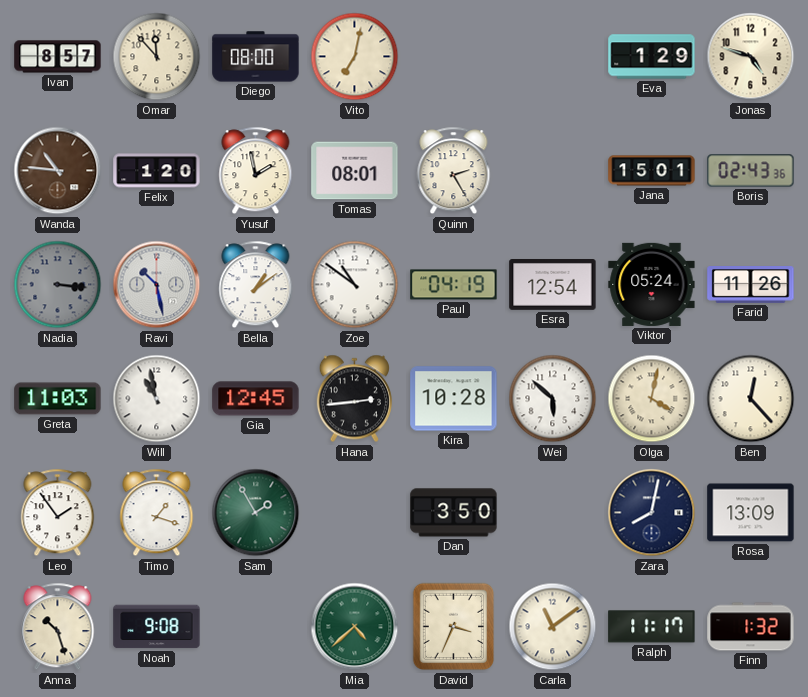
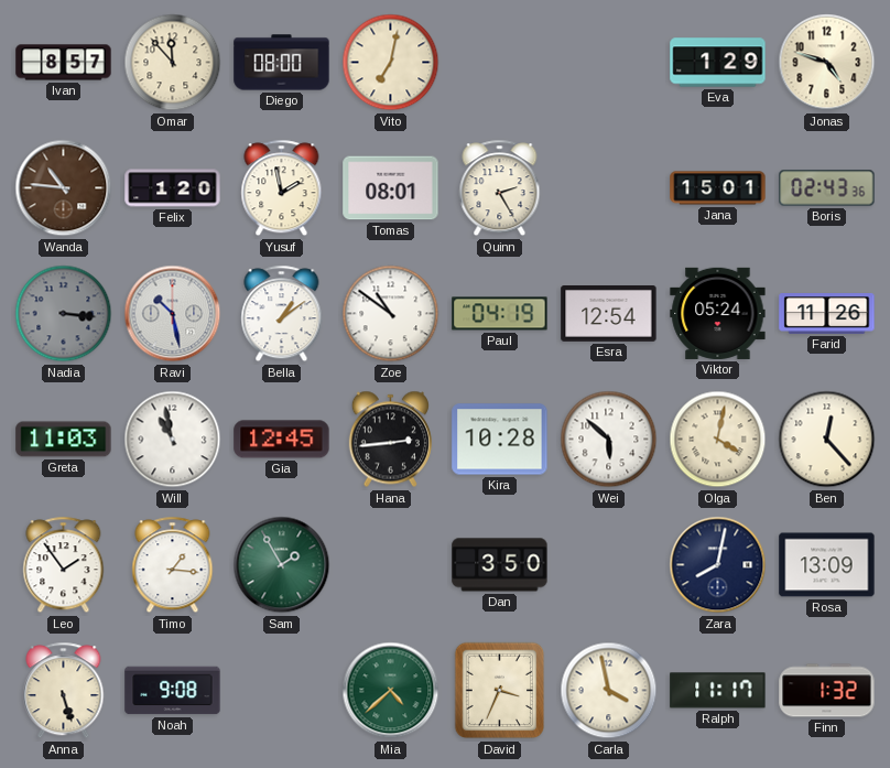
Timo: 1:18 -> 1:16 (173, 565)
Anna: 10:27 -> 5:27 (64, 691)
Carla: 11:09 -> 3:58 (609, 691)
